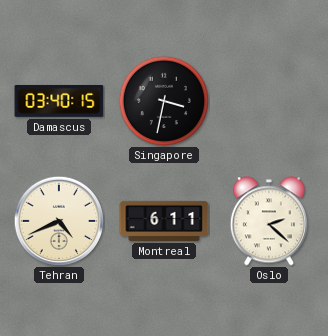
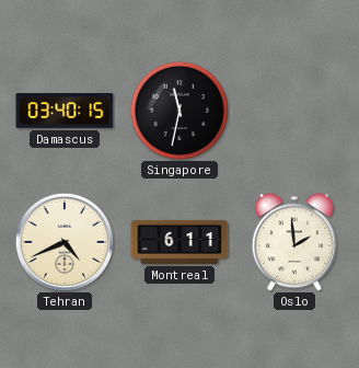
Singapore: 3:32 -> 11:32 (178, 110)
Oslo: 2:22 -> 1:59 (294, 242)
